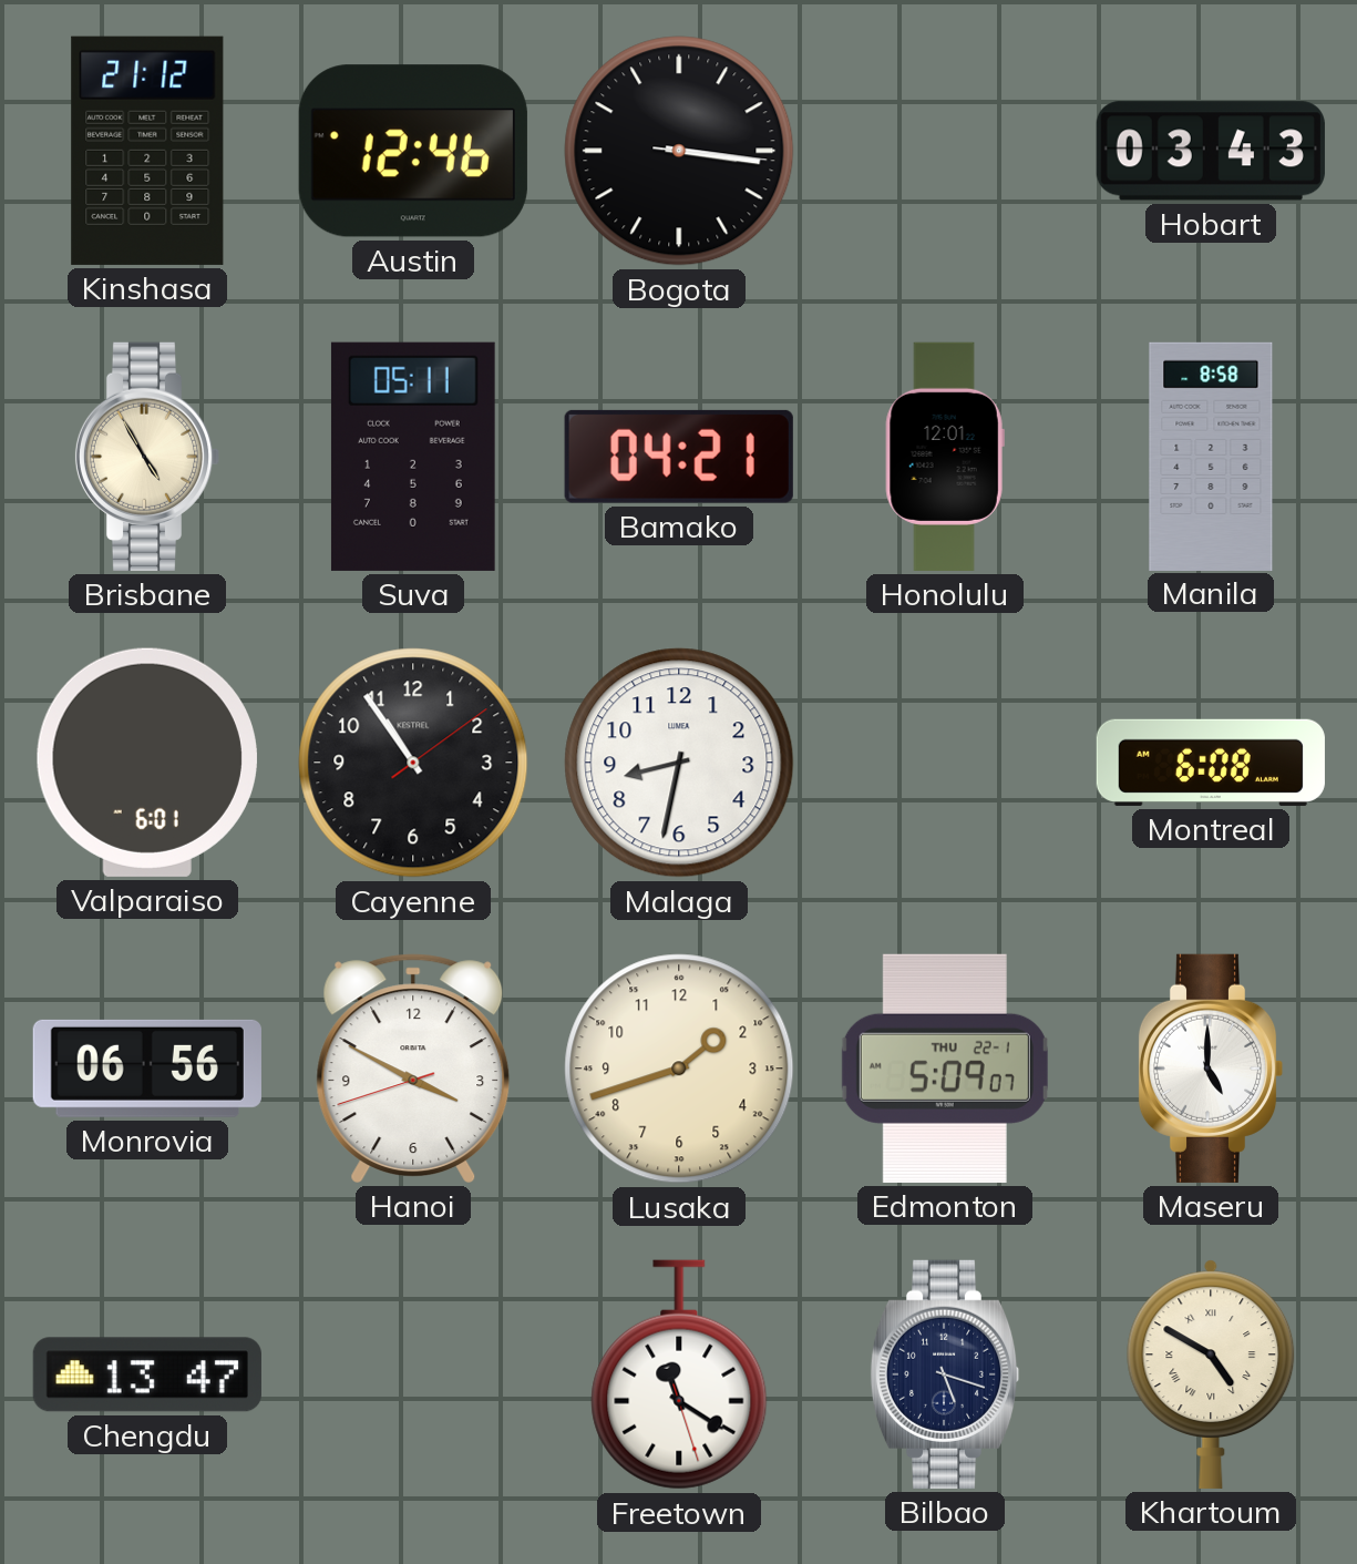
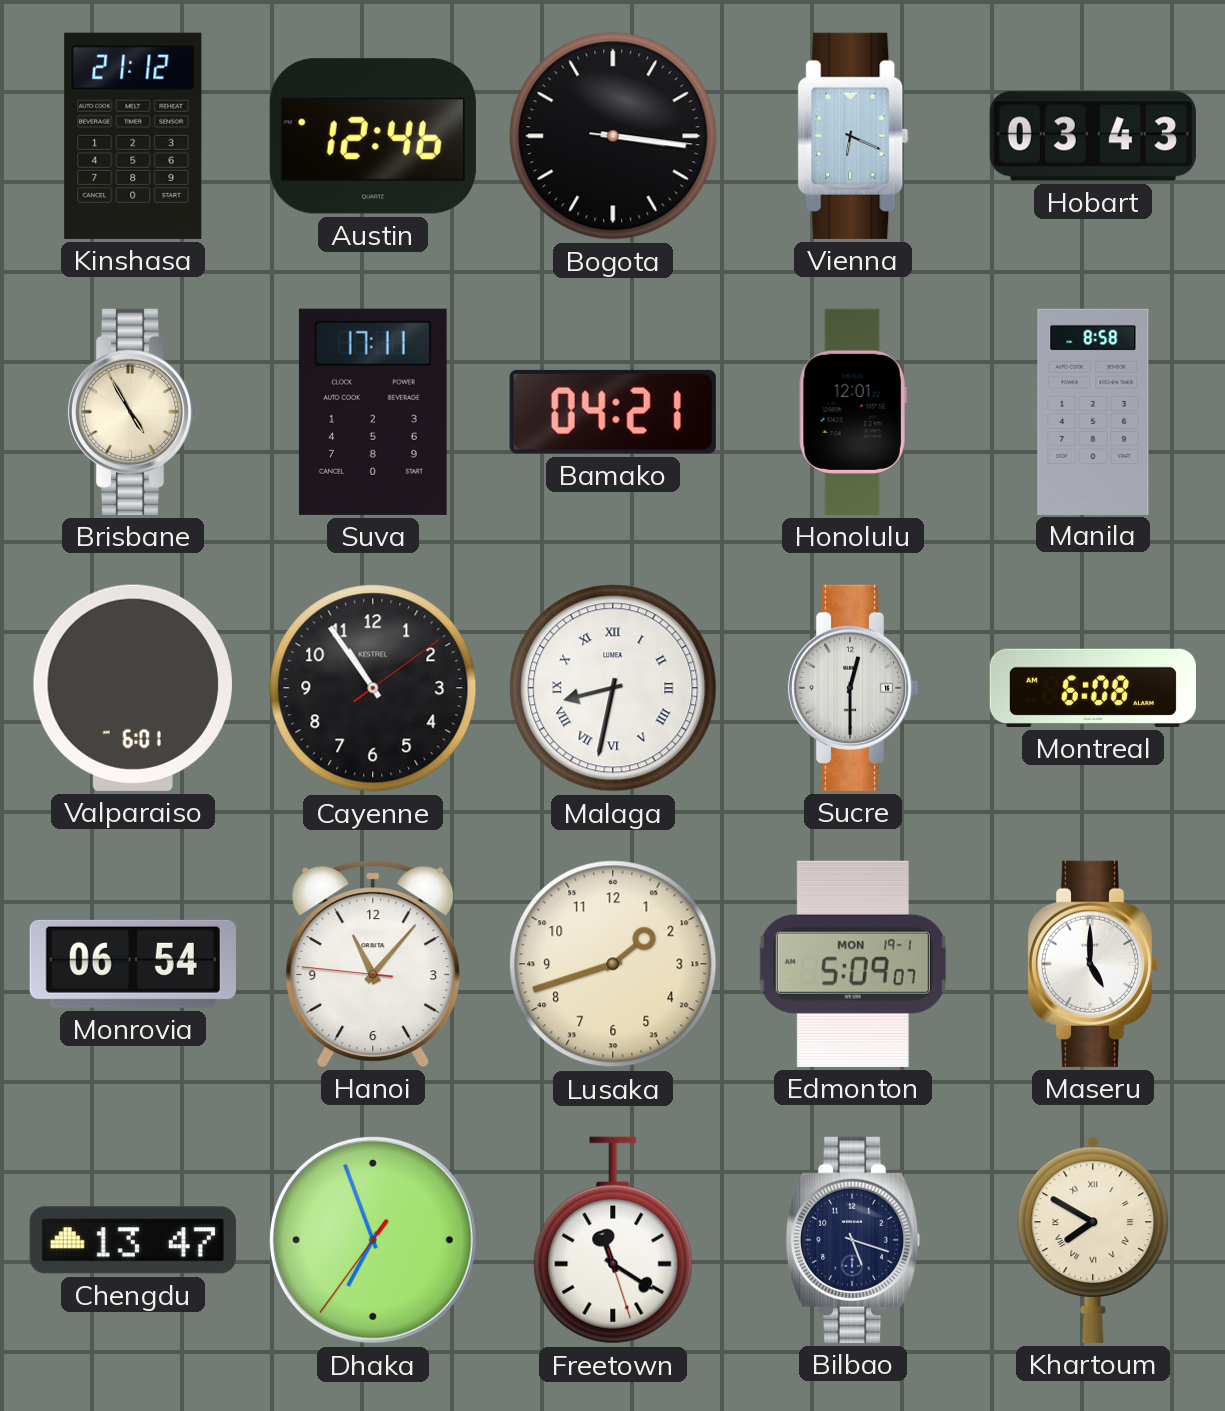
Vienna: none -> 6:19 (853, 136)
Suva: 05:11 -> 17:11 (373, 412)
Malaga numerals: Arabic -> Roman (613, 688)
Sucre: none -> 12:30 (853, 688)
Monrovia: 06:56 -> 06:54 (133, 964)
Hanoi: 3:49 -> 11:06 (373, 964)
Edmonton date: THU 22-1 -> MON 19-1 (853, 964)
Dhaka: none -> 6:56 (373, 1240)
Khartoum: 4:50 -> 7:50 (1093, 1240)
